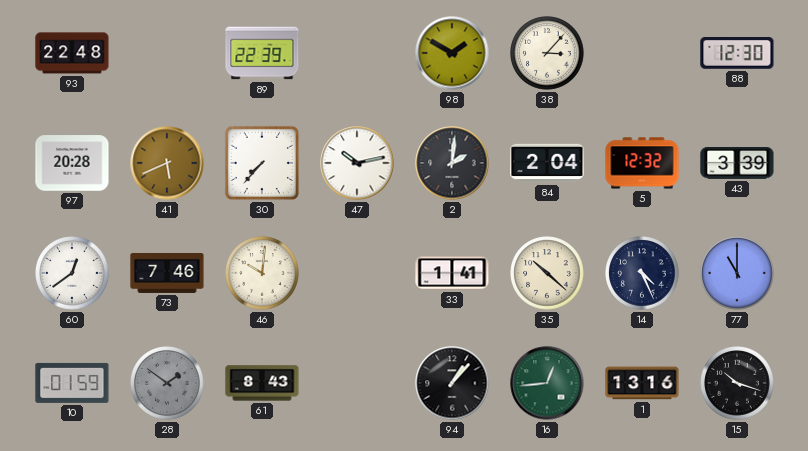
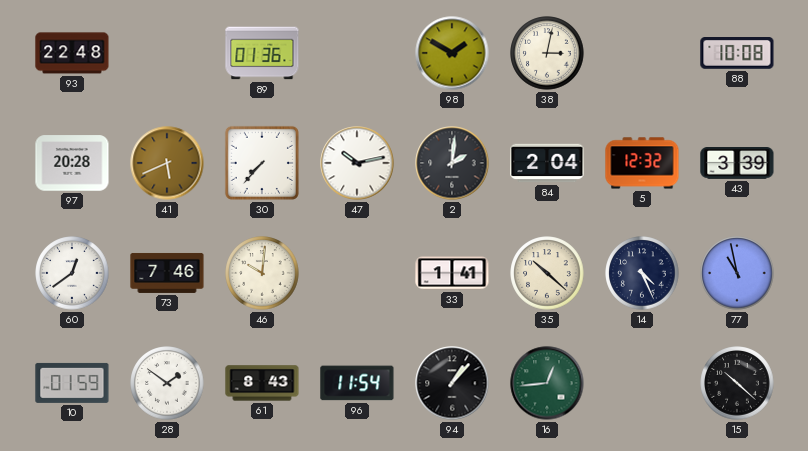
89: 22:39 -> 01:36 (262, 53)
38: 3:07 -> 3:02 (547, 53)
88: 12:30 -> 10:08 (737, 53)
77: 11:00 -> 10:58 (737, 273)
28 dial: grey -> white (167, 383)
96: none -> 11:54 (357, 383)
1: 13:16 -> none (642, 383)
15: 10:18 -> 10:22 (737, 383)
